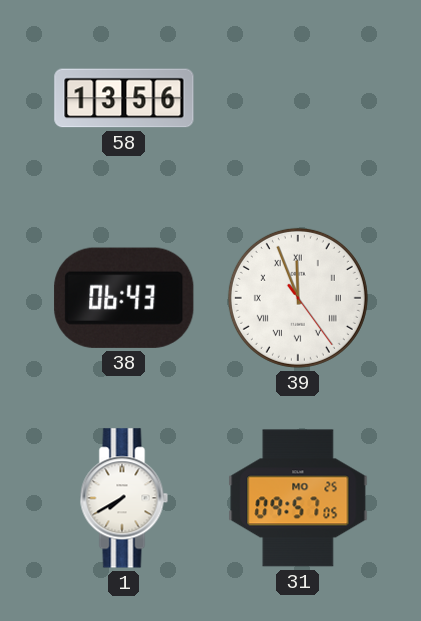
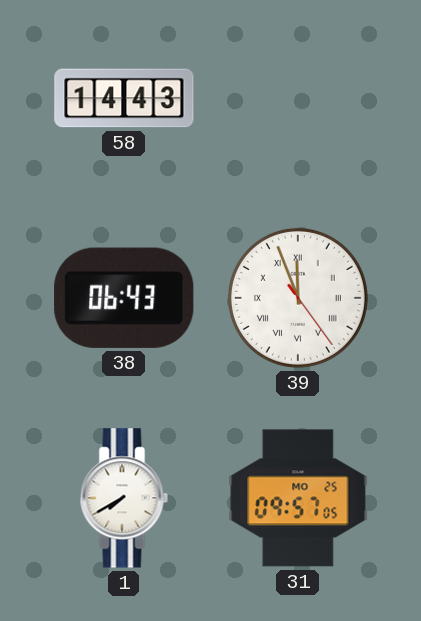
58: 13:56 -> 14:43 (124, 98)
